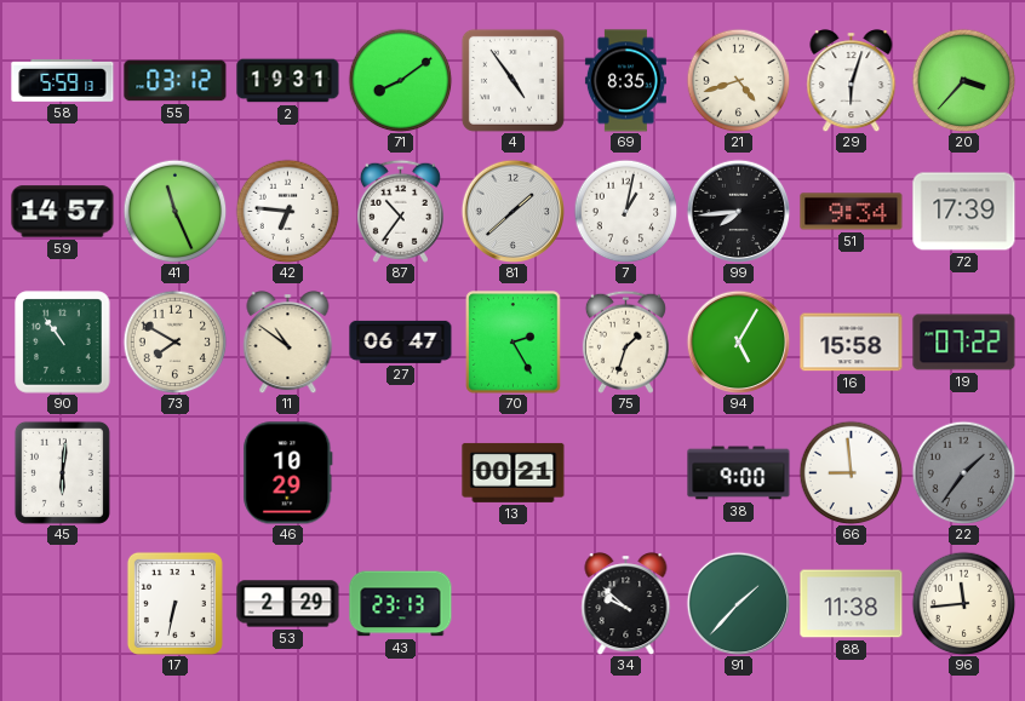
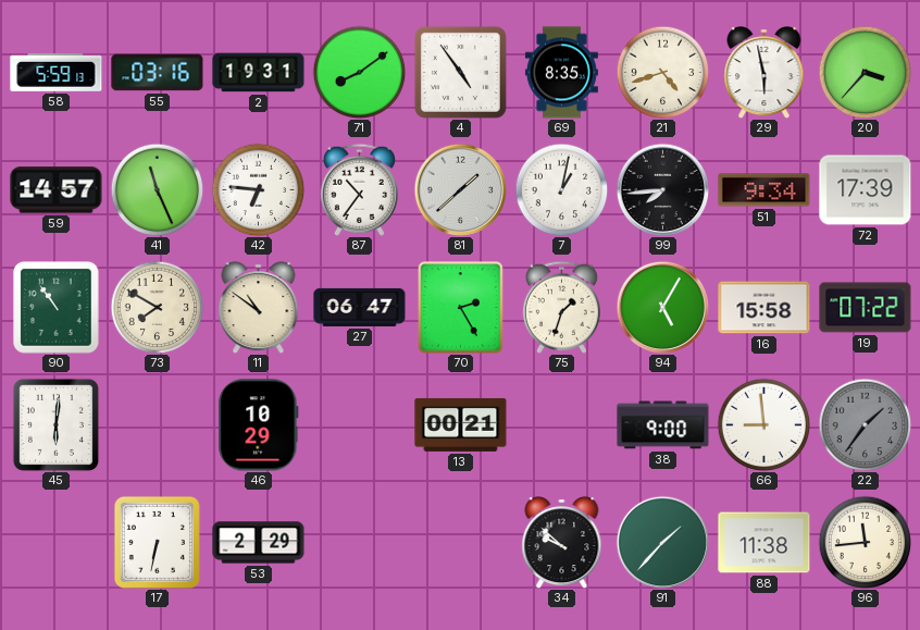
55: 03:12 -> 03:16 (158, 73)
29: 6:03 -> 5:58 (764, 73)
43: 23:13 -> none (401, 604)
